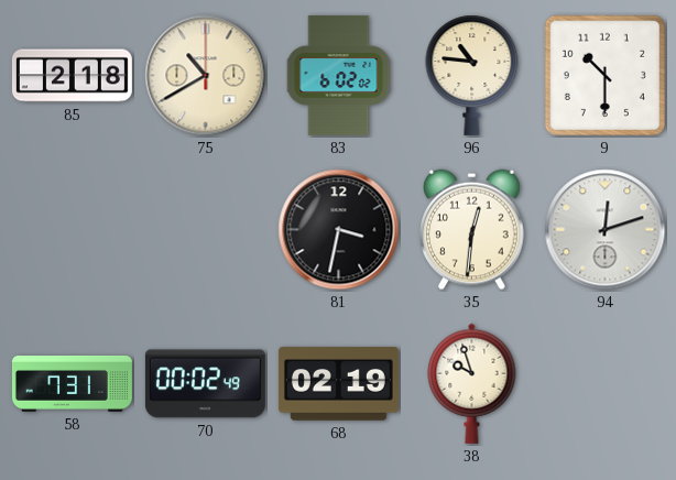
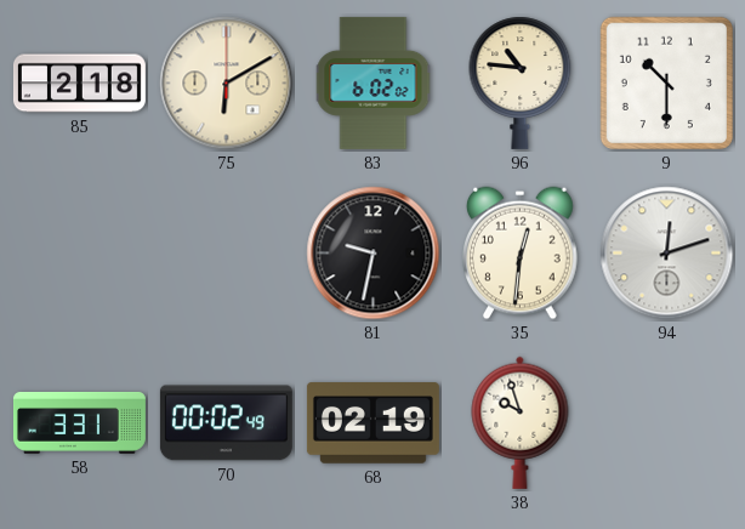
75: 10:40 -> 6:10 (227, 84)
81: 3:32 -> 9:32 (374, 254)
58: 7:31 -> 3:31 (79, 423)
